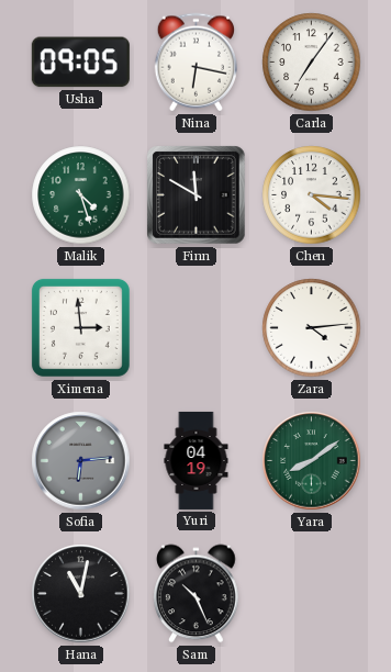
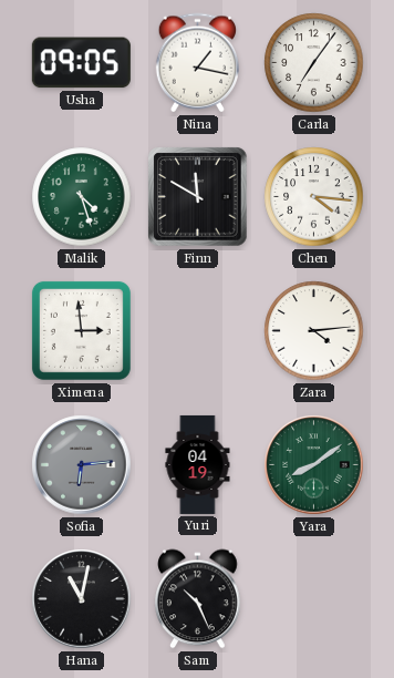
Nina: 6:17 -> 1:17 (198, 63)
